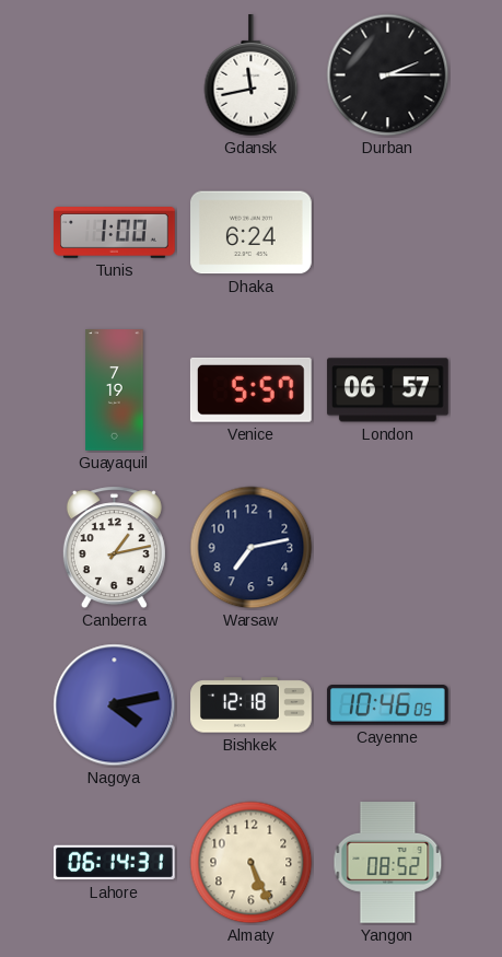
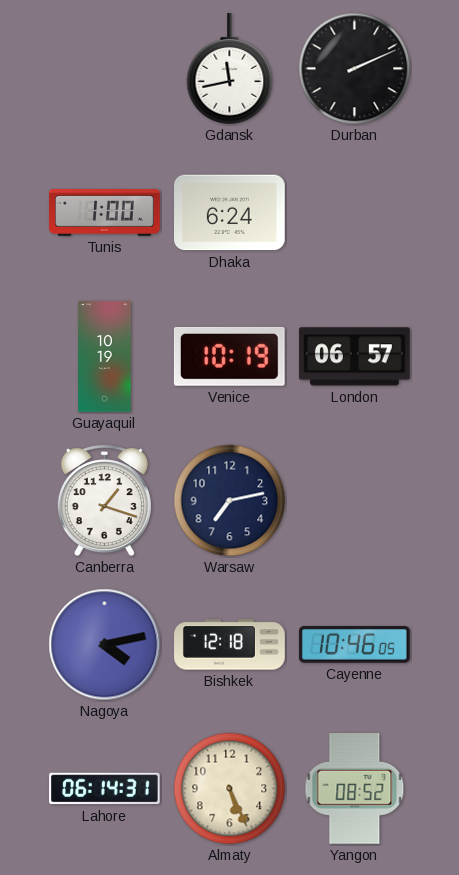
Durban: 2:15 -> 2:11 (355, 69)
Guayaquil: 7:19 -> 10:19 (105, 357)
Venice: 5:57 -> 10:19 (229, 356)
Canberra: 1:13 -> 1:18 (104, 501)
